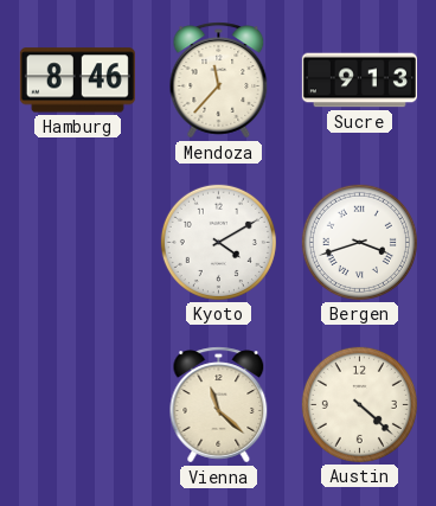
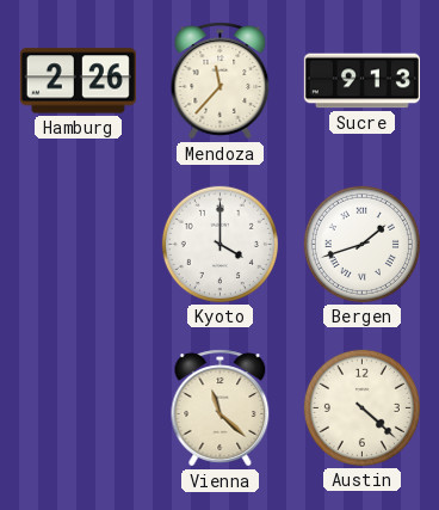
Hamburg: 8:46 -> 2:26 (78, 81)
Kyoto: 4:10 -> 4:00 (219, 244)
Bergen: 3:42 -> 1:42 (361, 244)
